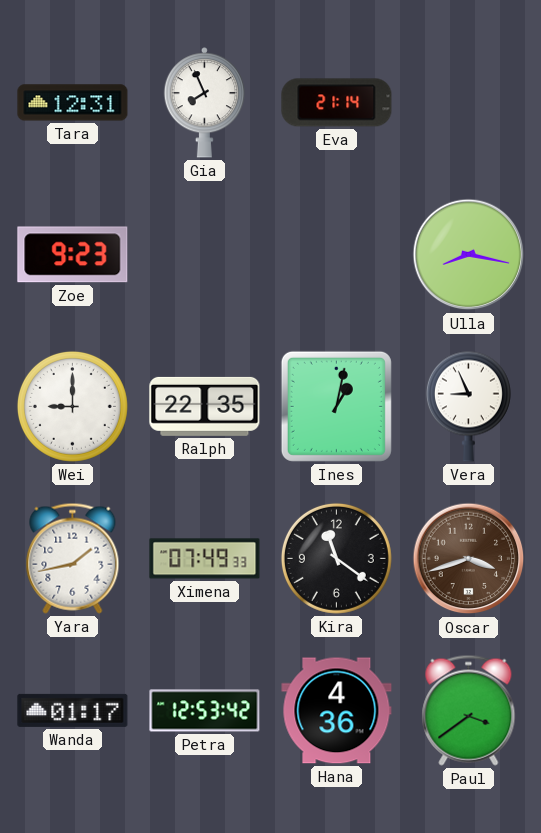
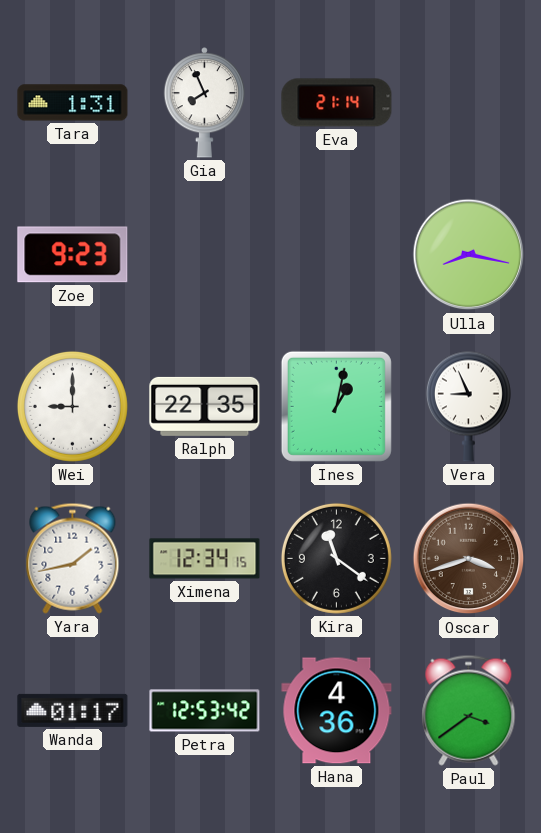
Tara: 12:31 -> 1:31 (73, 103)
Ximena: 07:49 -> 12:34 (205, 559)
